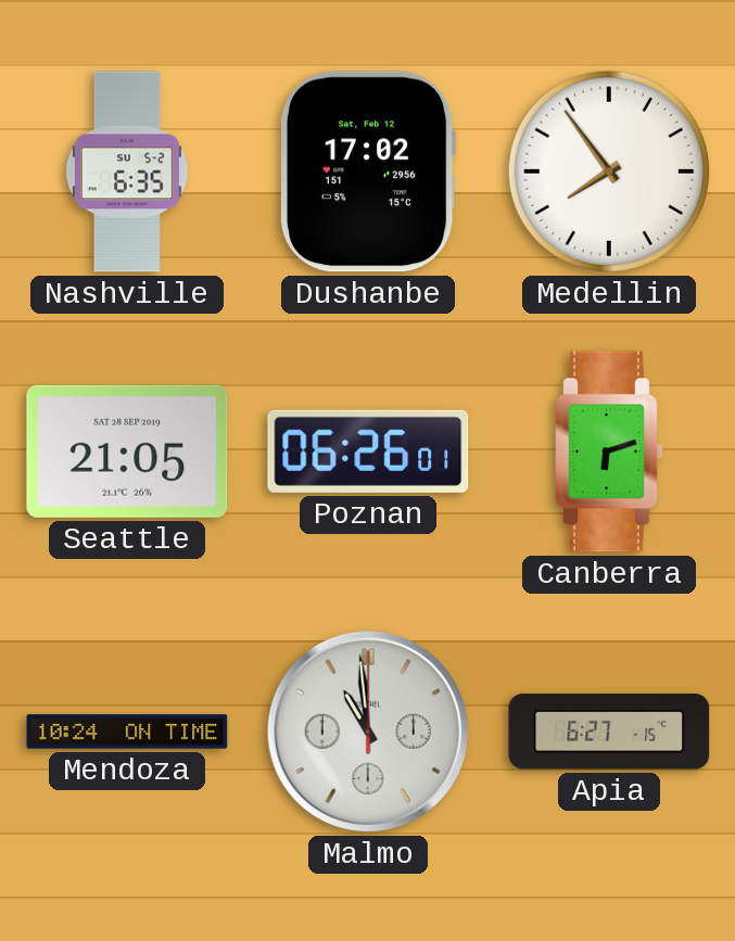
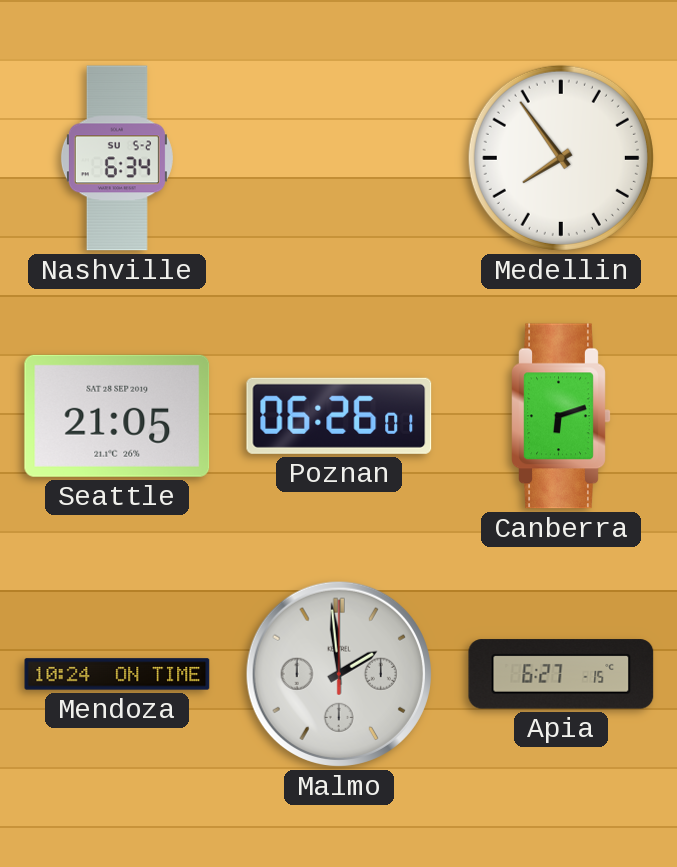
Nashville: 6:35 -> 6:34 (117, 158)
Dushanbe: 17:02 -> none (368, 171)
Malmo: 10:59 -> 1:59 (339, 674)
